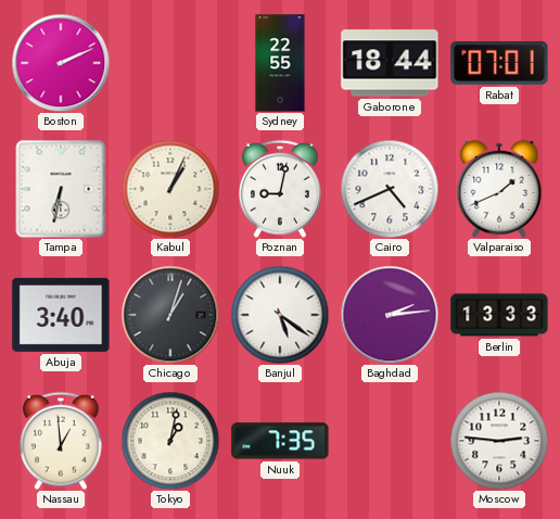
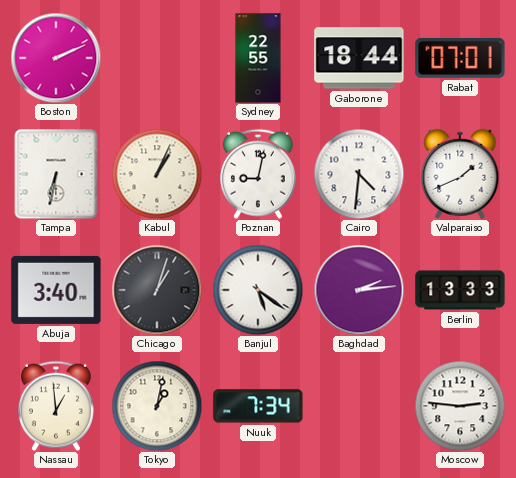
Cairo: 4:41 -> 4:31 (359, 174)
Nuuk: 7:35 -> 7:34 (258, 406)
